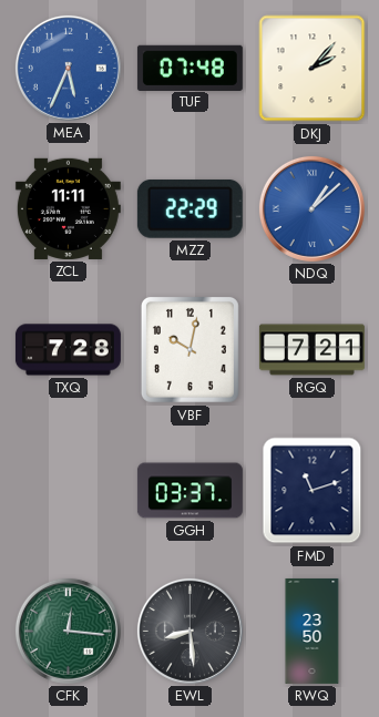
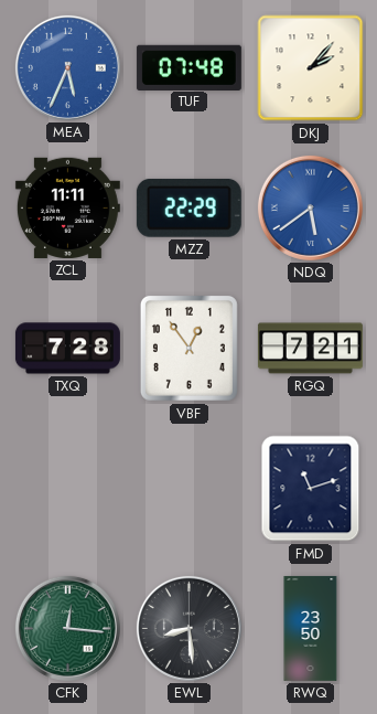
NDQ: 1:08 -> 5:39 (310, 207)
VBF: 10:02 -> 12:54 (188, 348)
GGH: 03:37 -> none (189, 491)
